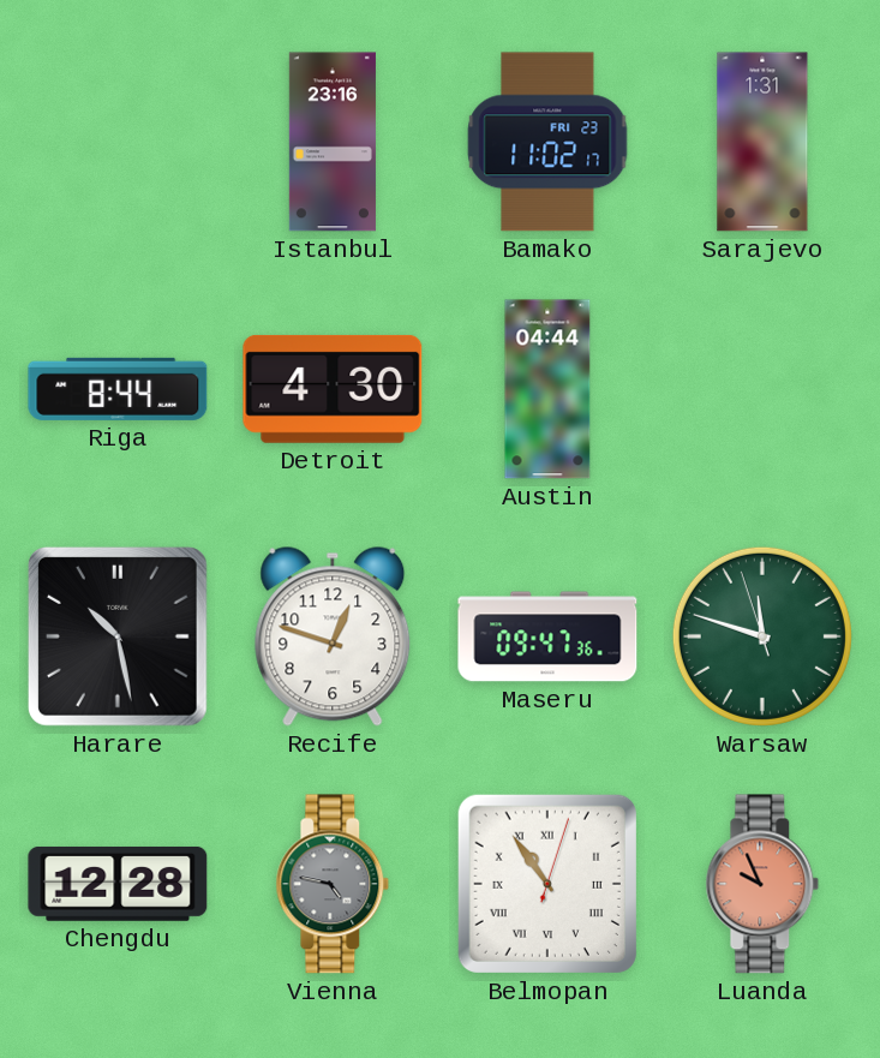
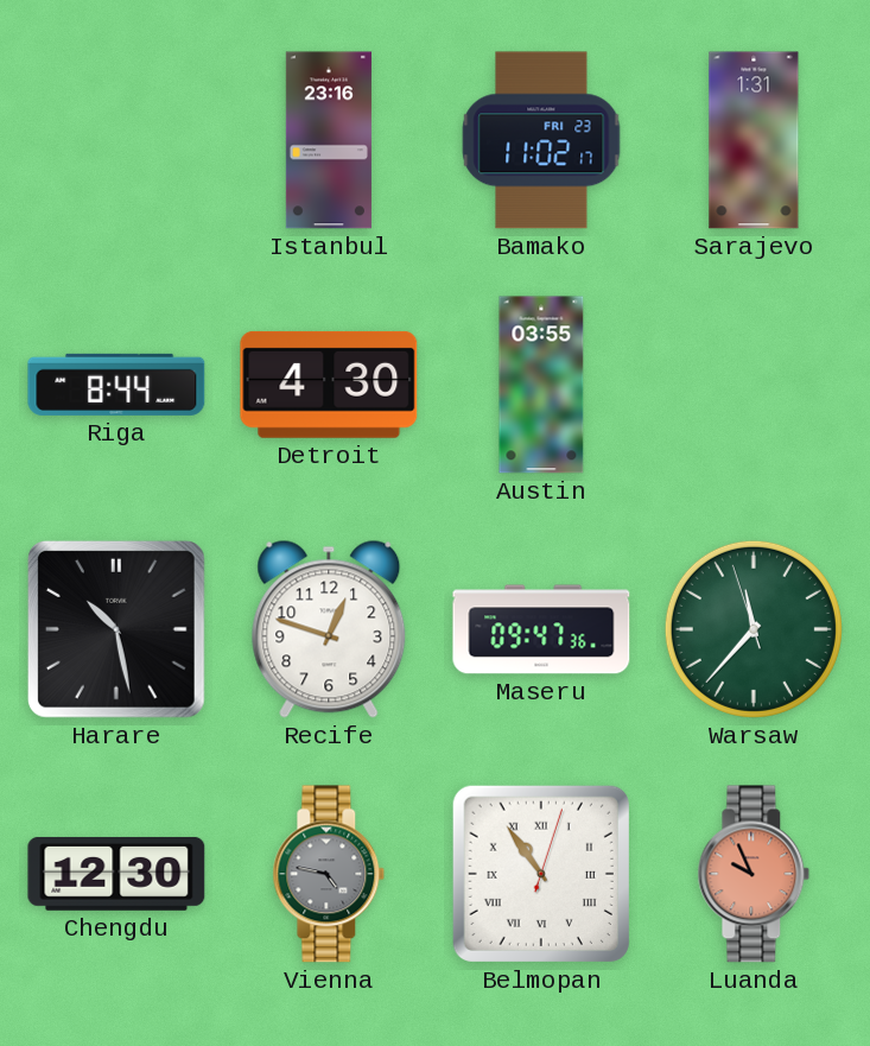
Austin: 04:44 -> 03:55 (541, 385)
Warsaw: 11:47 -> 11:36 (754, 629)
Chengdu: 12:28 -> 12:30 (116, 874)
